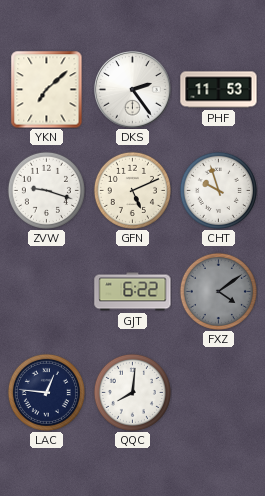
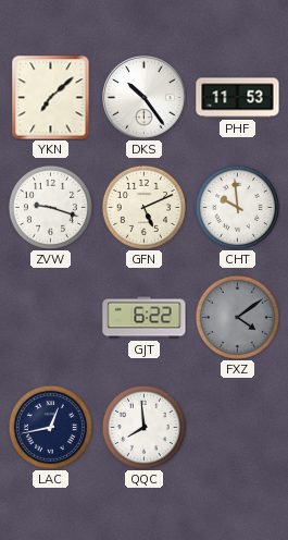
DKS: 2:24 -> 10:24 (145, 98)
CHT: 9:57 -> 9:59 (237, 207)
LAC: 12:46 -> 12:43 (50, 427)
QQC: 8:01 -> 7:59 (143, 427)
